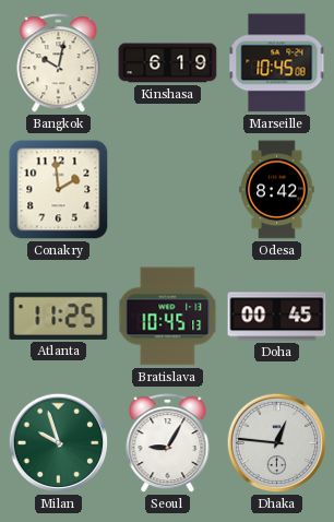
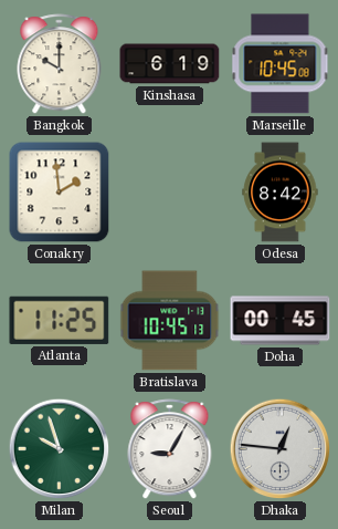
Bangkok: 10:02 -> 10:00 (60, 64)
